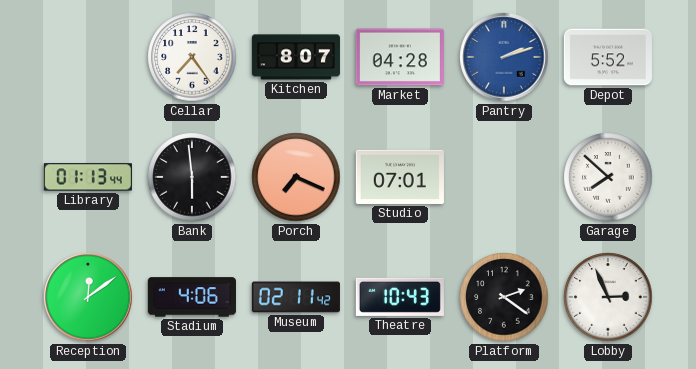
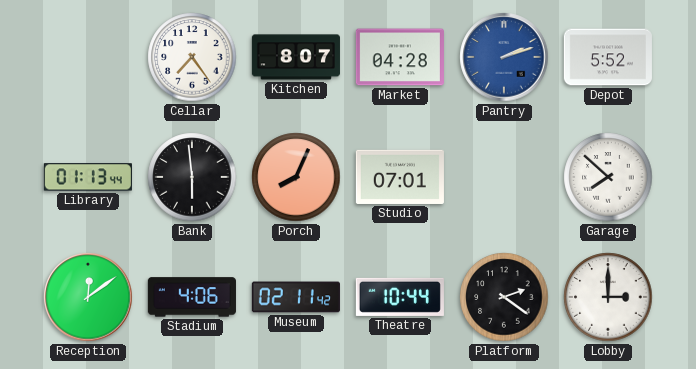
Porch: 7:19 -> 8:04 (296, 177)
Theatre: 10:43 -> 10:44 (400, 297)
Lobby: 2:56 -> 3:00 (608, 297)
